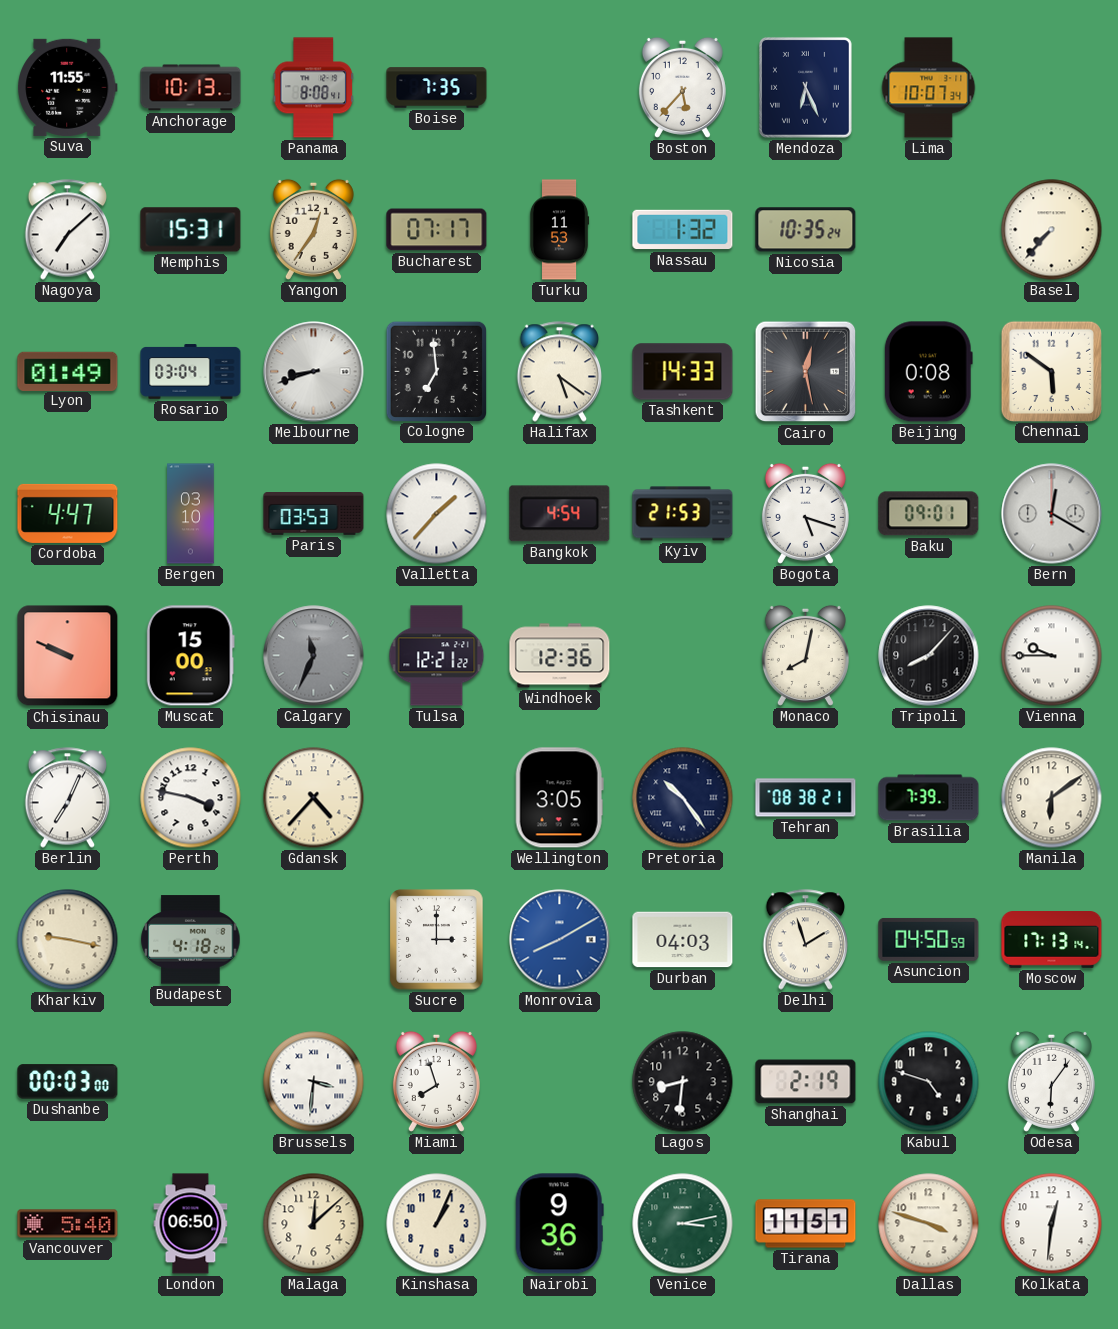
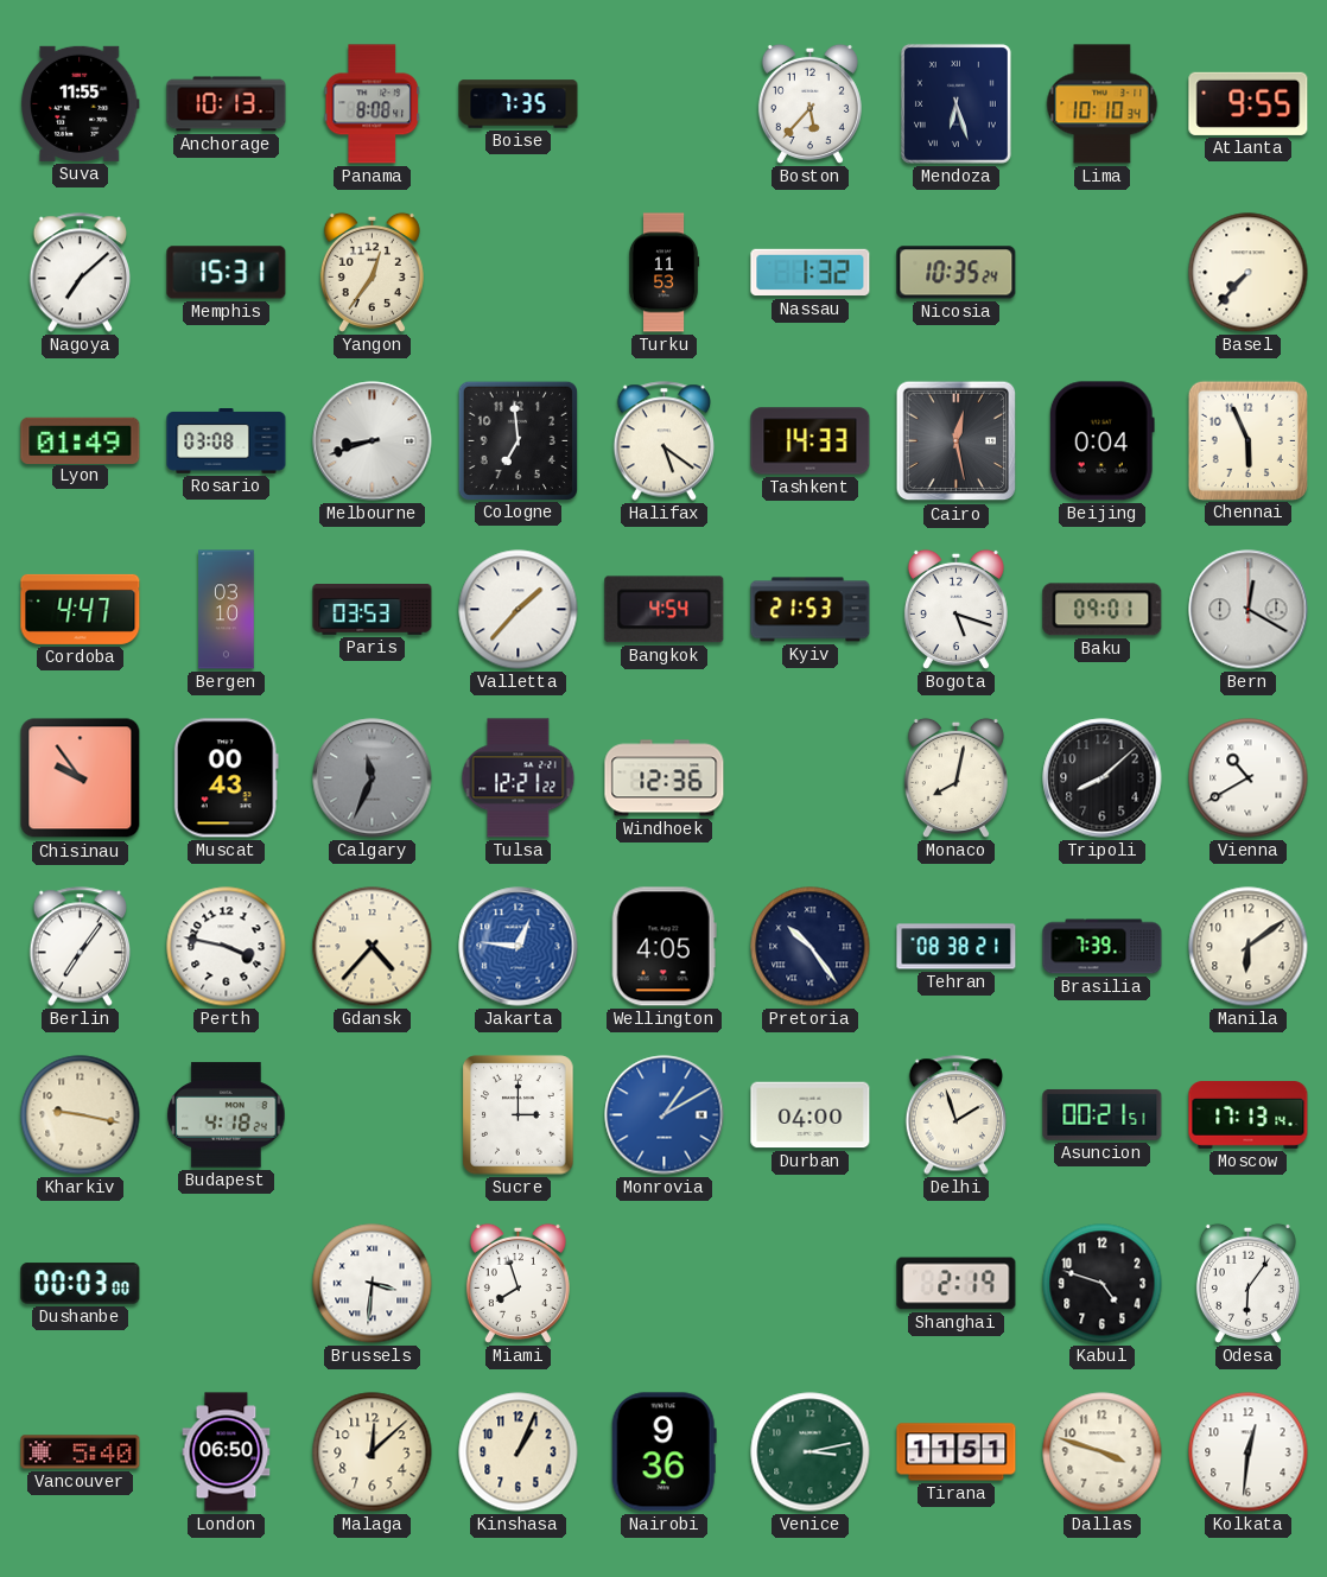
Mendoza: 6:26 -> 6:27 (955, 103)
Lima: 10:07 -> 10:10 (1103, 104)
Atlanta: none -> 9:55 (1249, 103)
Bucharest: 07:17 -> none (437, 230)
Rosario: 03:04 -> 03:08 (227, 441)
Beijing: 0:08 -> 0:04 (1101, 441)
Chennai: 5:51 -> 5:56 (1247, 440)
Chisinau: 9:49 -> 9:54 (81, 778)
Muscat: 15:00 -> 00:43 (226, 778)
Tripoli: 8:07 -> 8:08 (1103, 778)
Vienna: 9:45 -> 10:40 (1249, 778)
Berlin: 7:04 -> 7:06 (80, 947)
Jakarta: none -> 12:46 (519, 947)
Wellington: 3:05 -> 4:05 (663, 947)
Monrovia: 8:10 -> 1:10 (665, 1115)
Durban: 04:03 -> 04:00 (811, 1115)
Asuncion: 04:50 -> 00:21 (1103, 1114)
Lagos: 8:31 -> none (683, 1082)
